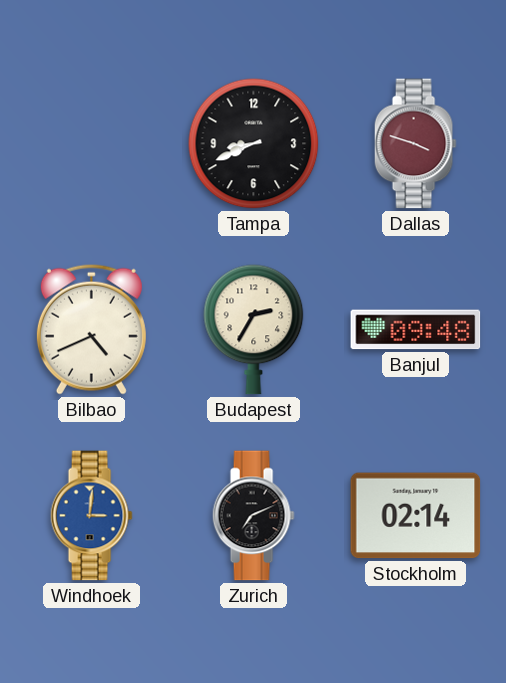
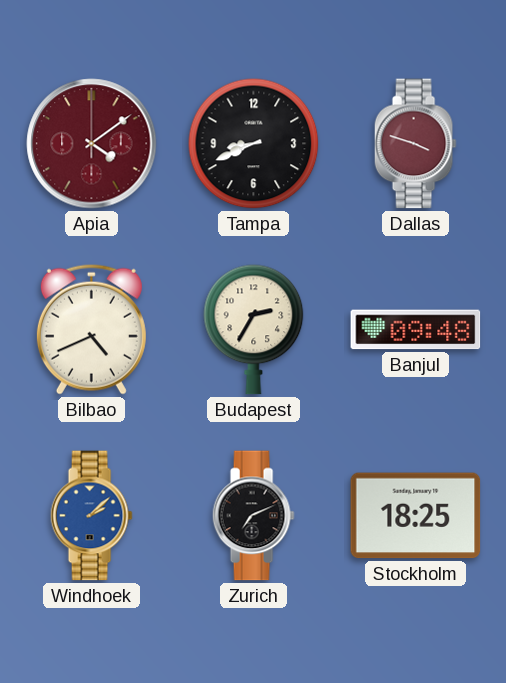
Apia: none -> 4:09 (92, 144)
Windhoek: 3:01 -> 2:08 (91, 516)
Stockholm: 02:14 -> 18:25 (416, 516)
